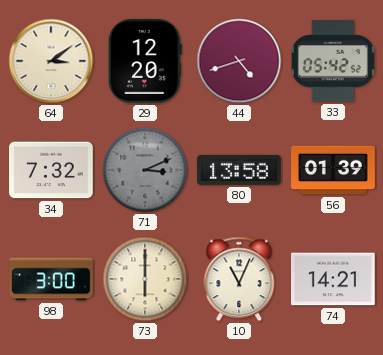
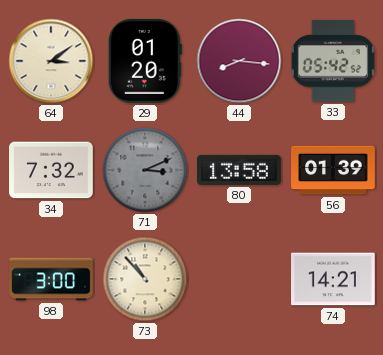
29: 12:20 -> 01:20 (145, 62)
44: 4:42 -> 8:16 (239, 61)
73: 6:00 -> 10:53 (145, 279)
10: 11:04 -> none (239, 279)
